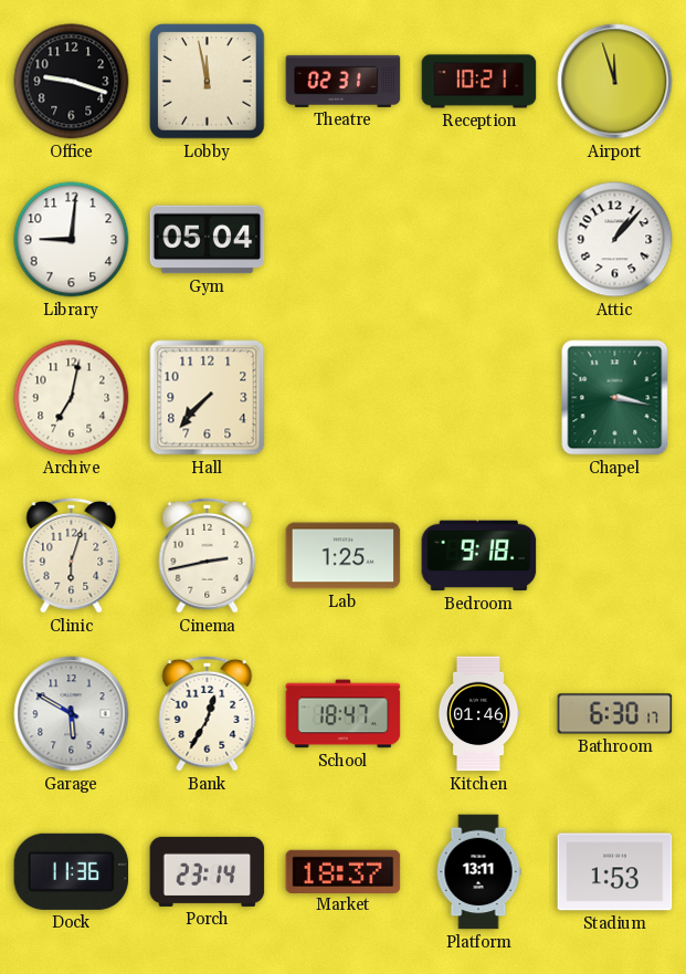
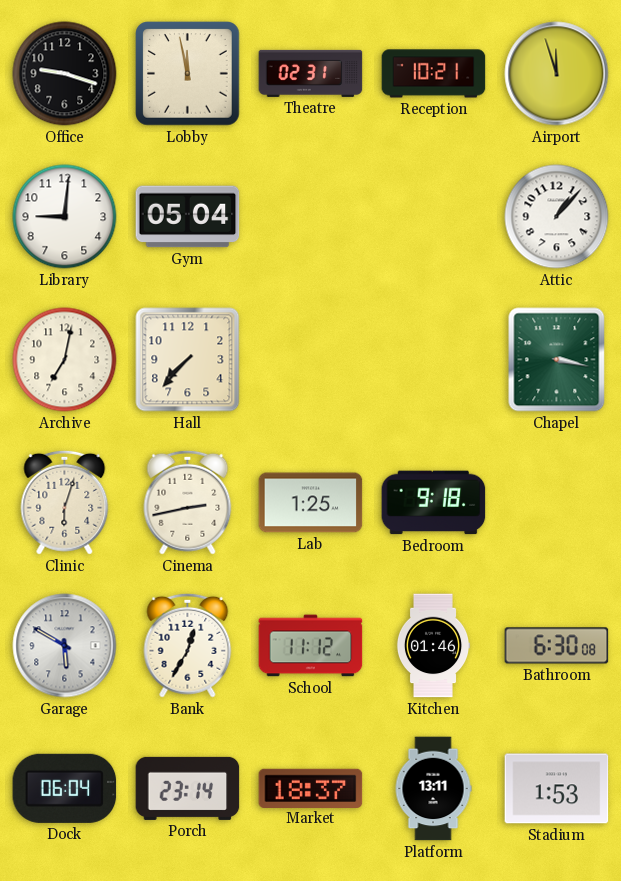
School: 18:47 -> 11:12 (311, 646)
Bathroom: 6:30:17 -> 6:30:08 (557, 646)
Dock: 11:36 -> 06:04 (65, 788)
